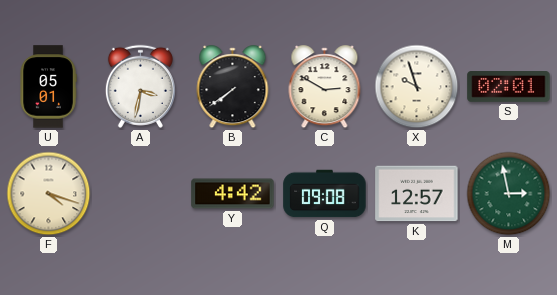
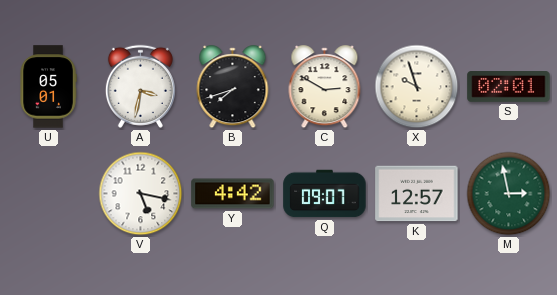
B: 7:39 -> 7:42 (233, 87)
F: 4:18 -> none (49, 194)
V: none -> 5:17 (141, 194)
Q: 09:08 -> 09:07 (325, 194)
